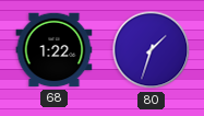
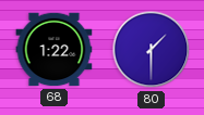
80: 1:33 -> 1:30 (152, 50)
